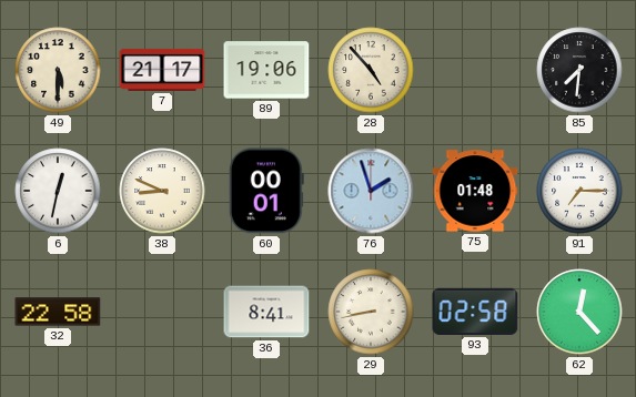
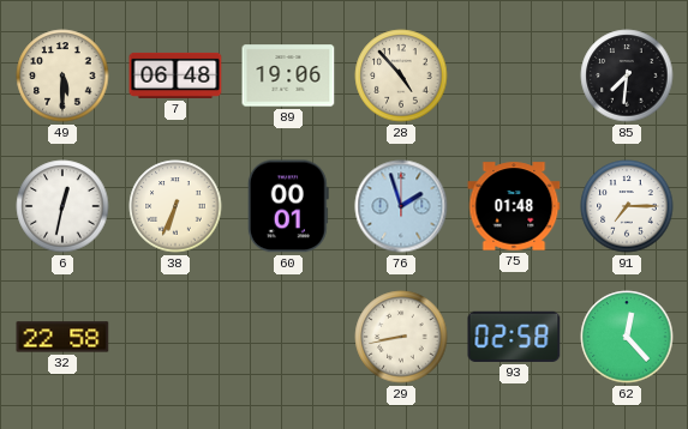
7: 21:17 -> 06:48 (175, 75)
38: 8:49 -> 6:34 (175, 206)
36: 8:41 -> none (266, 312)
